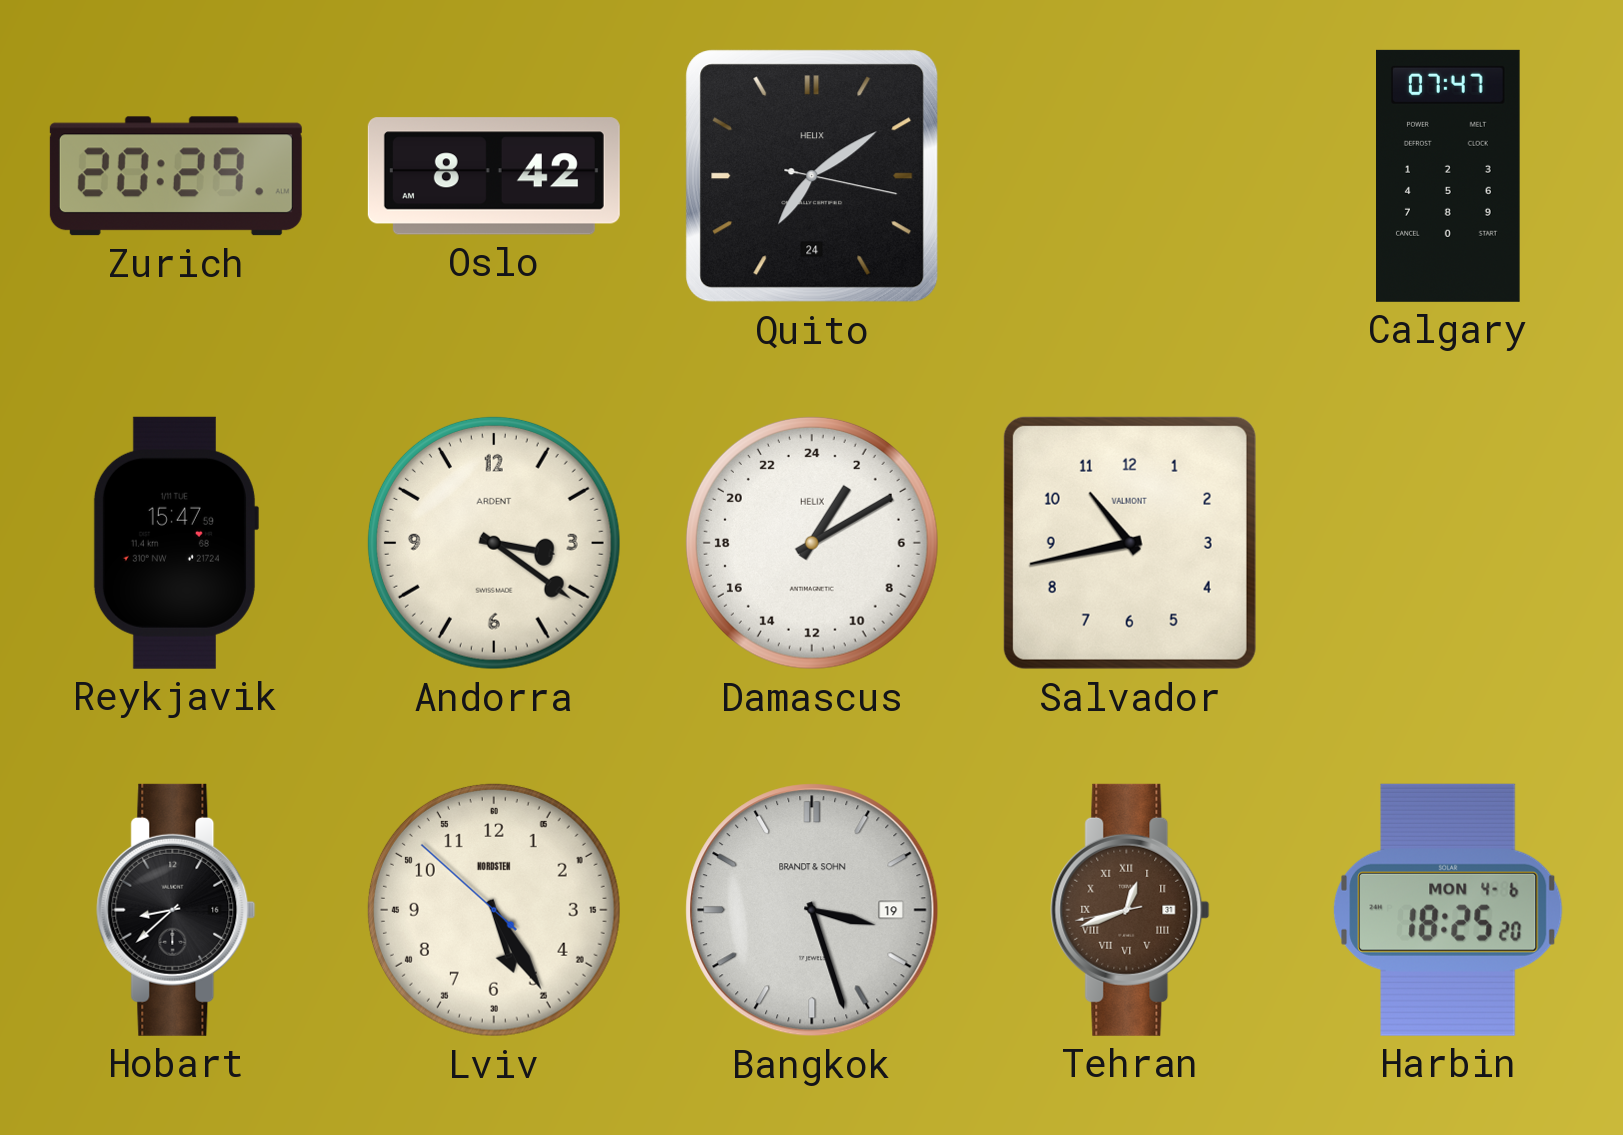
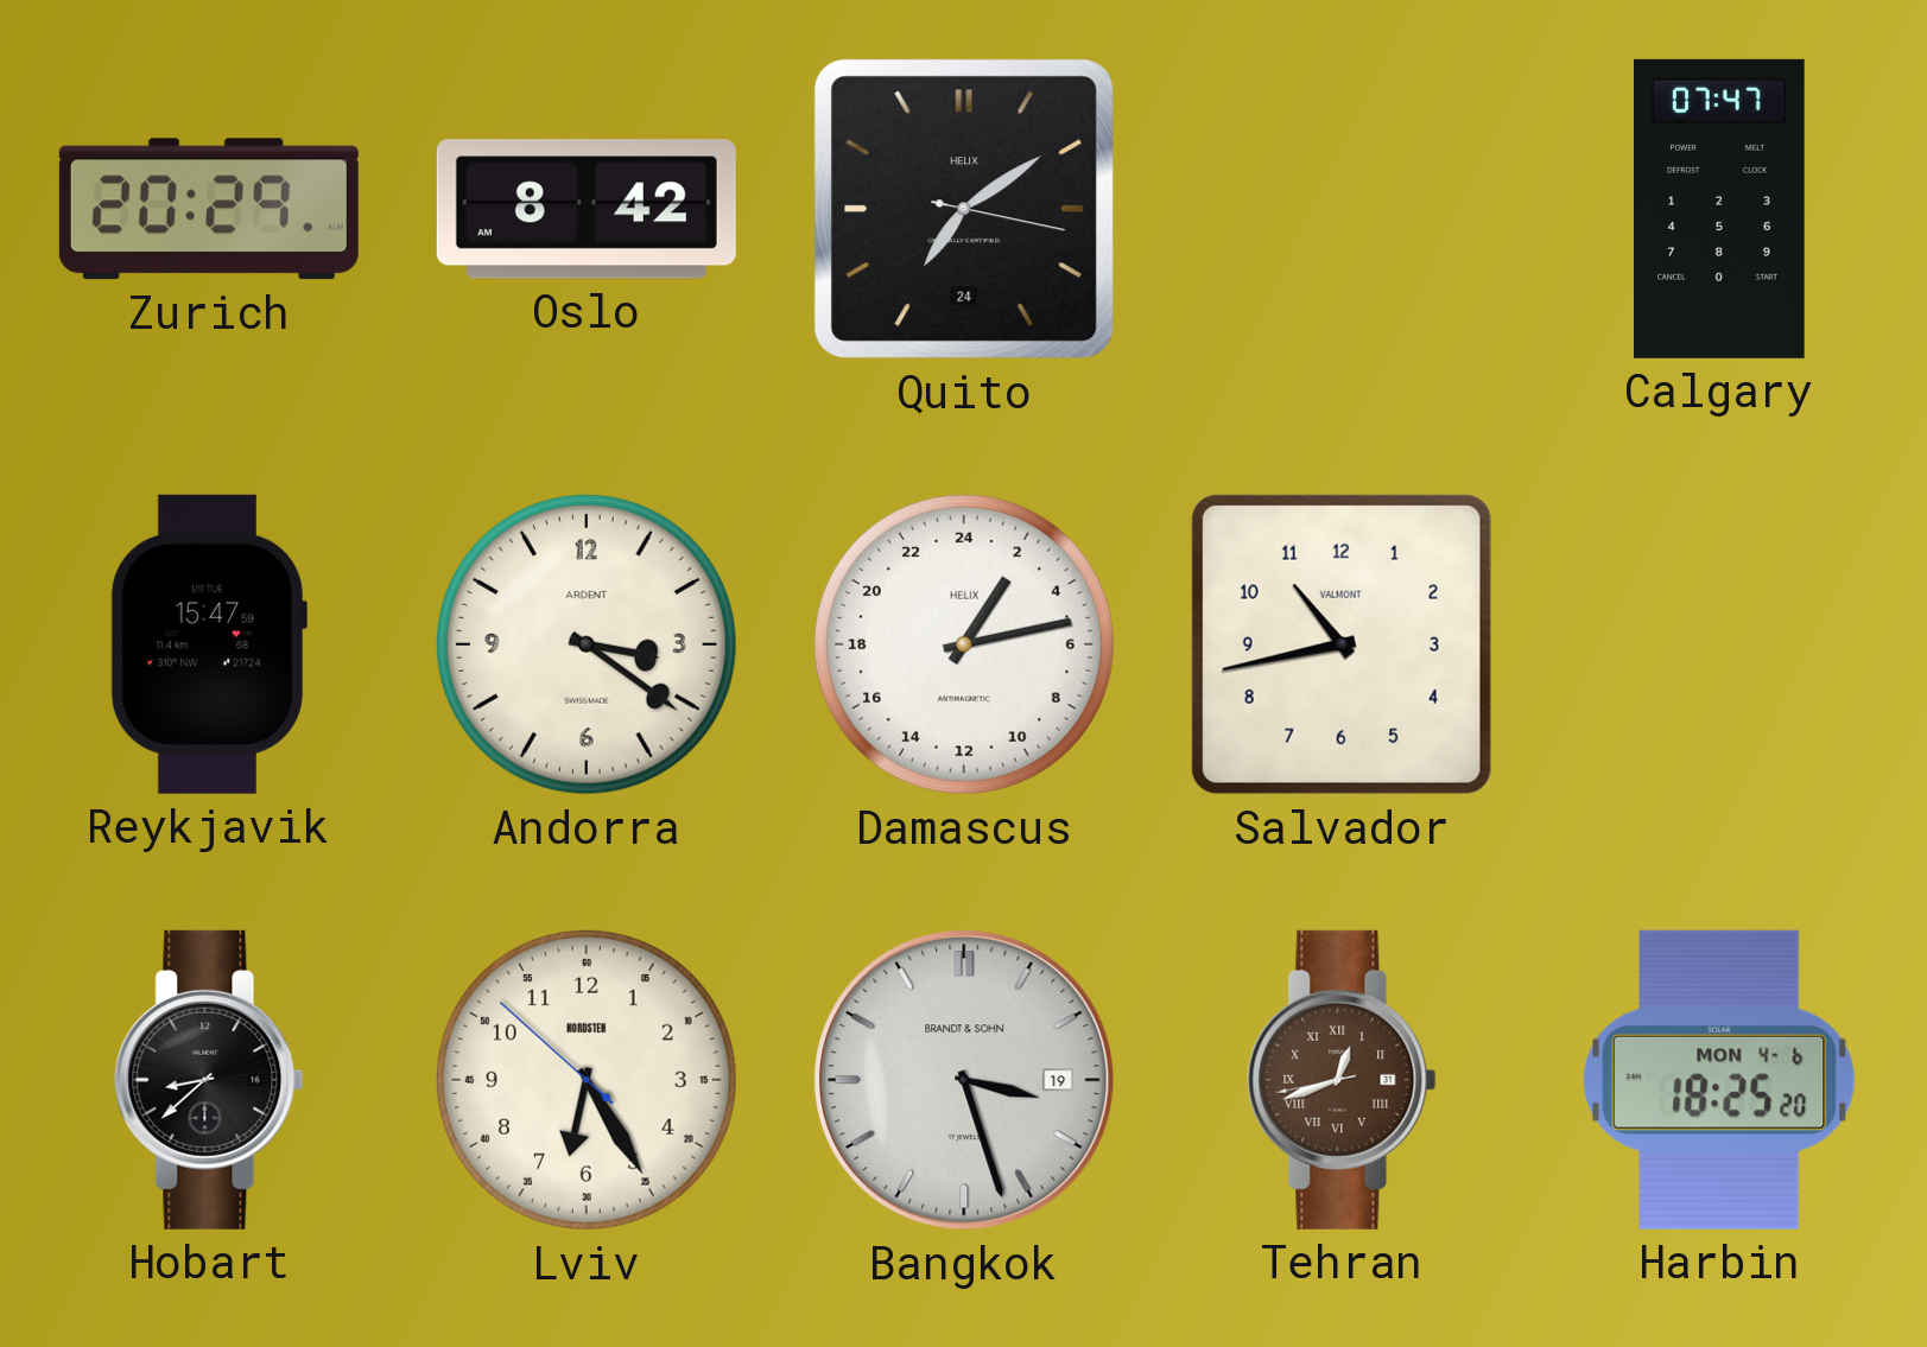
Damascus: 2:10 -> 2:13 (964, 644)
Lviv: 5:24 -> 6:24 (587, 1080)
